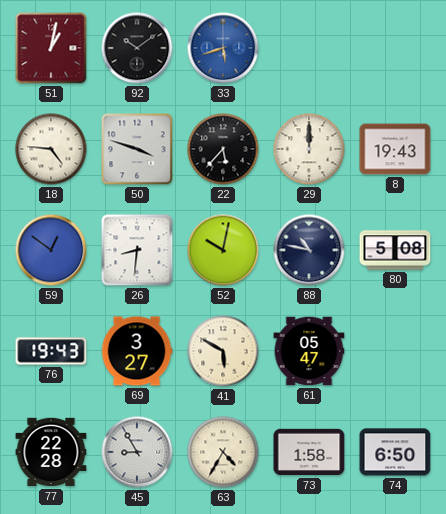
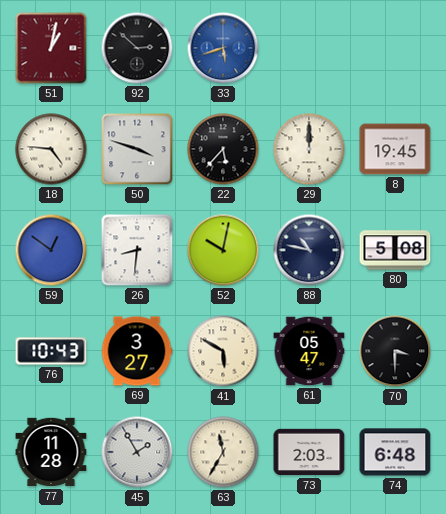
92: 10:09 -> 2:52 (137, 48)
8: 19:43 -> 19:45 (395, 149)
76: 19:43 -> 10:43 (51, 351)
70: none -> 3:30 (395, 351)
77: 22:28 -> 11:28 (51, 452)
45: 8:55 -> 1:55 (137, 452)
63: 4:35 -> 11:35 (223, 452)
73: 1:58 -> 2:03 (309, 452)
74: 6:50 -> 6:48 (395, 452)
